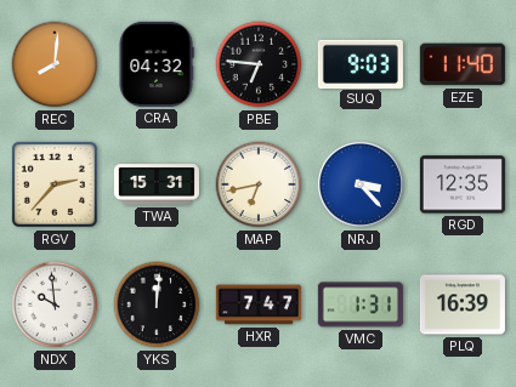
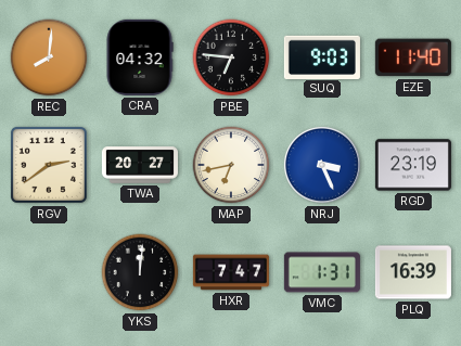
RGV: 2:37 -> 2:39 (49, 165)
TWA: 15:31 -> 20:27 (140, 165)
NRJ: 3:23 -> 3:26 (322, 165)
RGD: 12:35 -> 23:19 (413, 165)
NDX: 9:59 -> none (55, 305)
